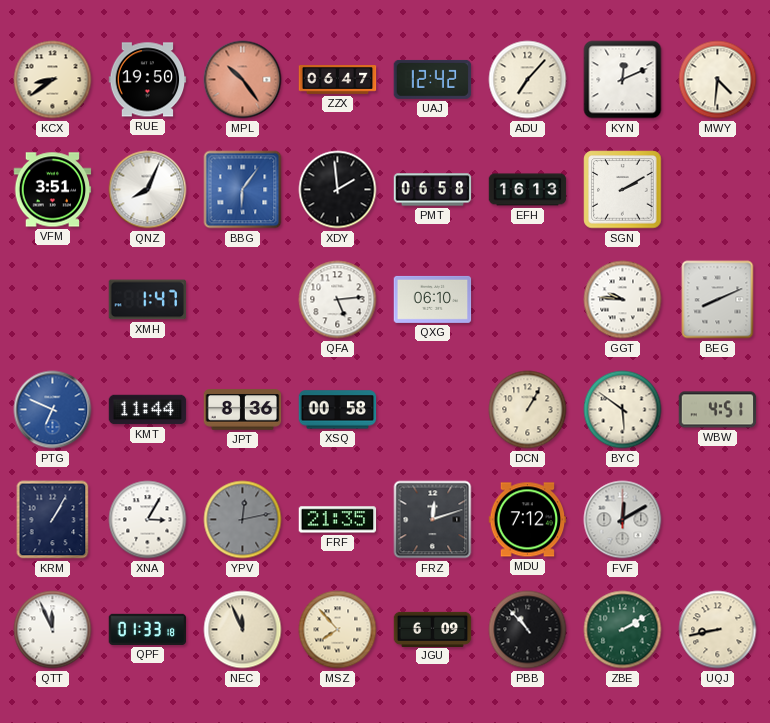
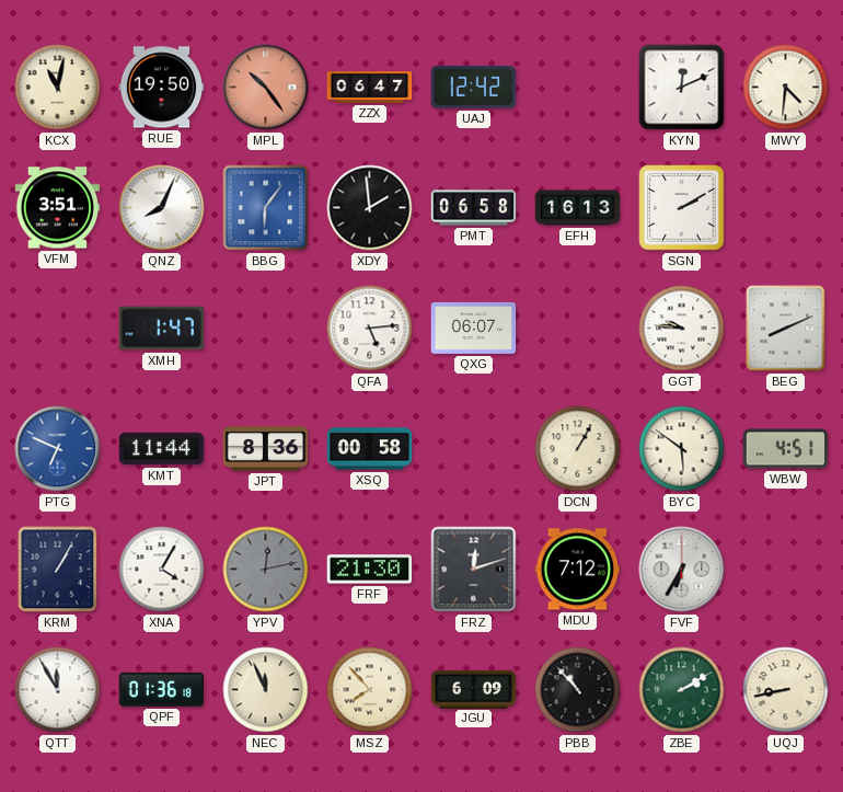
KCX: 8:39 -> 11:02 (58, 88)
ADU: 7:07 -> none (528, 80)
QXG: 06:10 -> 06:07 (474, 328)
XNA: 3:05 -> 4:05 (162, 570)
FRF: 21:35 -> 21:30 (370, 570)
FVF: 12:10 -> 6:35 (682, 570)
QTT: 11:56 -> 11:55 (58, 690)
QPF: 01:33 -> 01:36 (162, 689)
